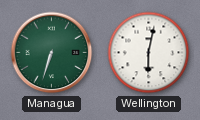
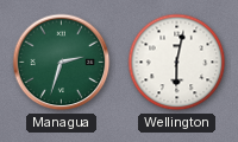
Managua: 6:33 -> 2:33 (62, 63)
